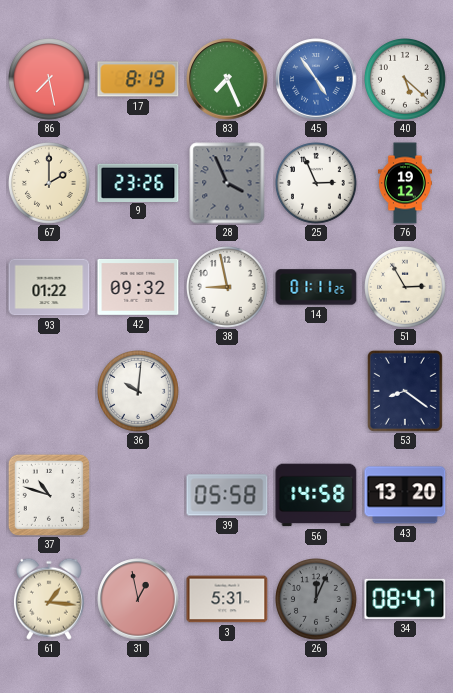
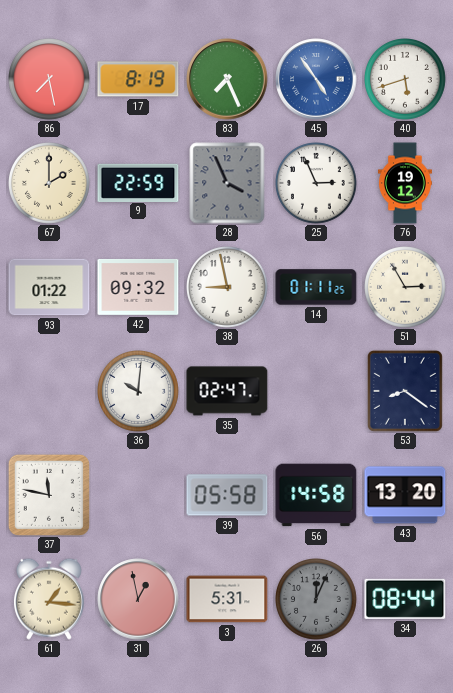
40: 5:22 -> 5:42 (406, 80)
9: 23:26 -> 22:59 (138, 182)
35: none -> 02:47 (227, 391)
37: 10:48 -> 11:47 (49, 495)
34: 08:47 -> 08:44 (405, 599)
